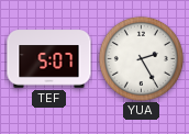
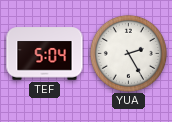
TEF: 5:07 -> 5:04 (45, 54)
